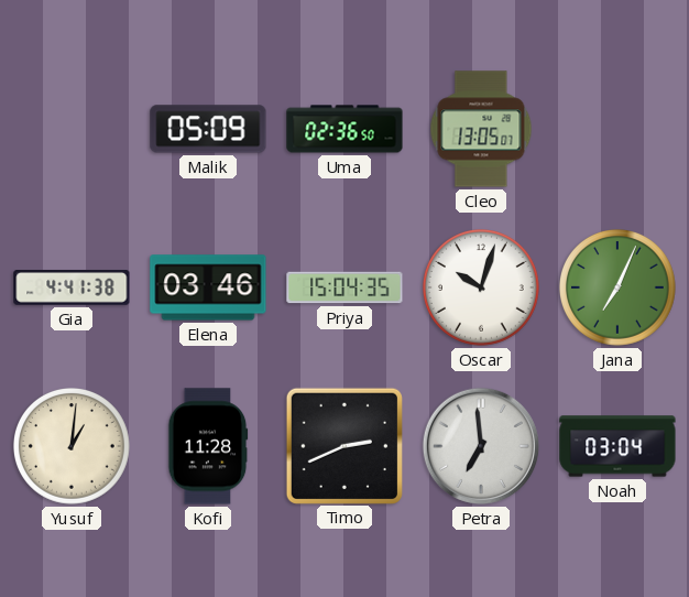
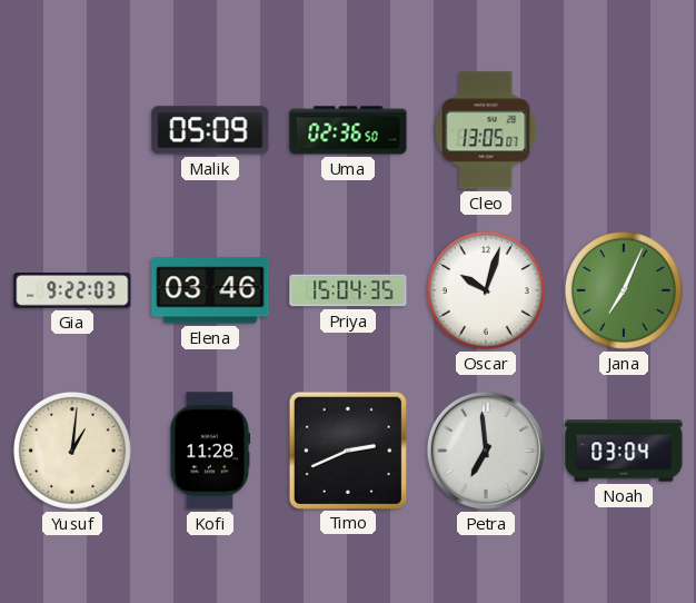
Gia: 4:41 -> 9:22 (72, 291)
